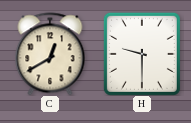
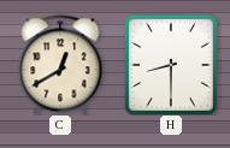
H: 9:30 -> 8:30 (171, 65)
